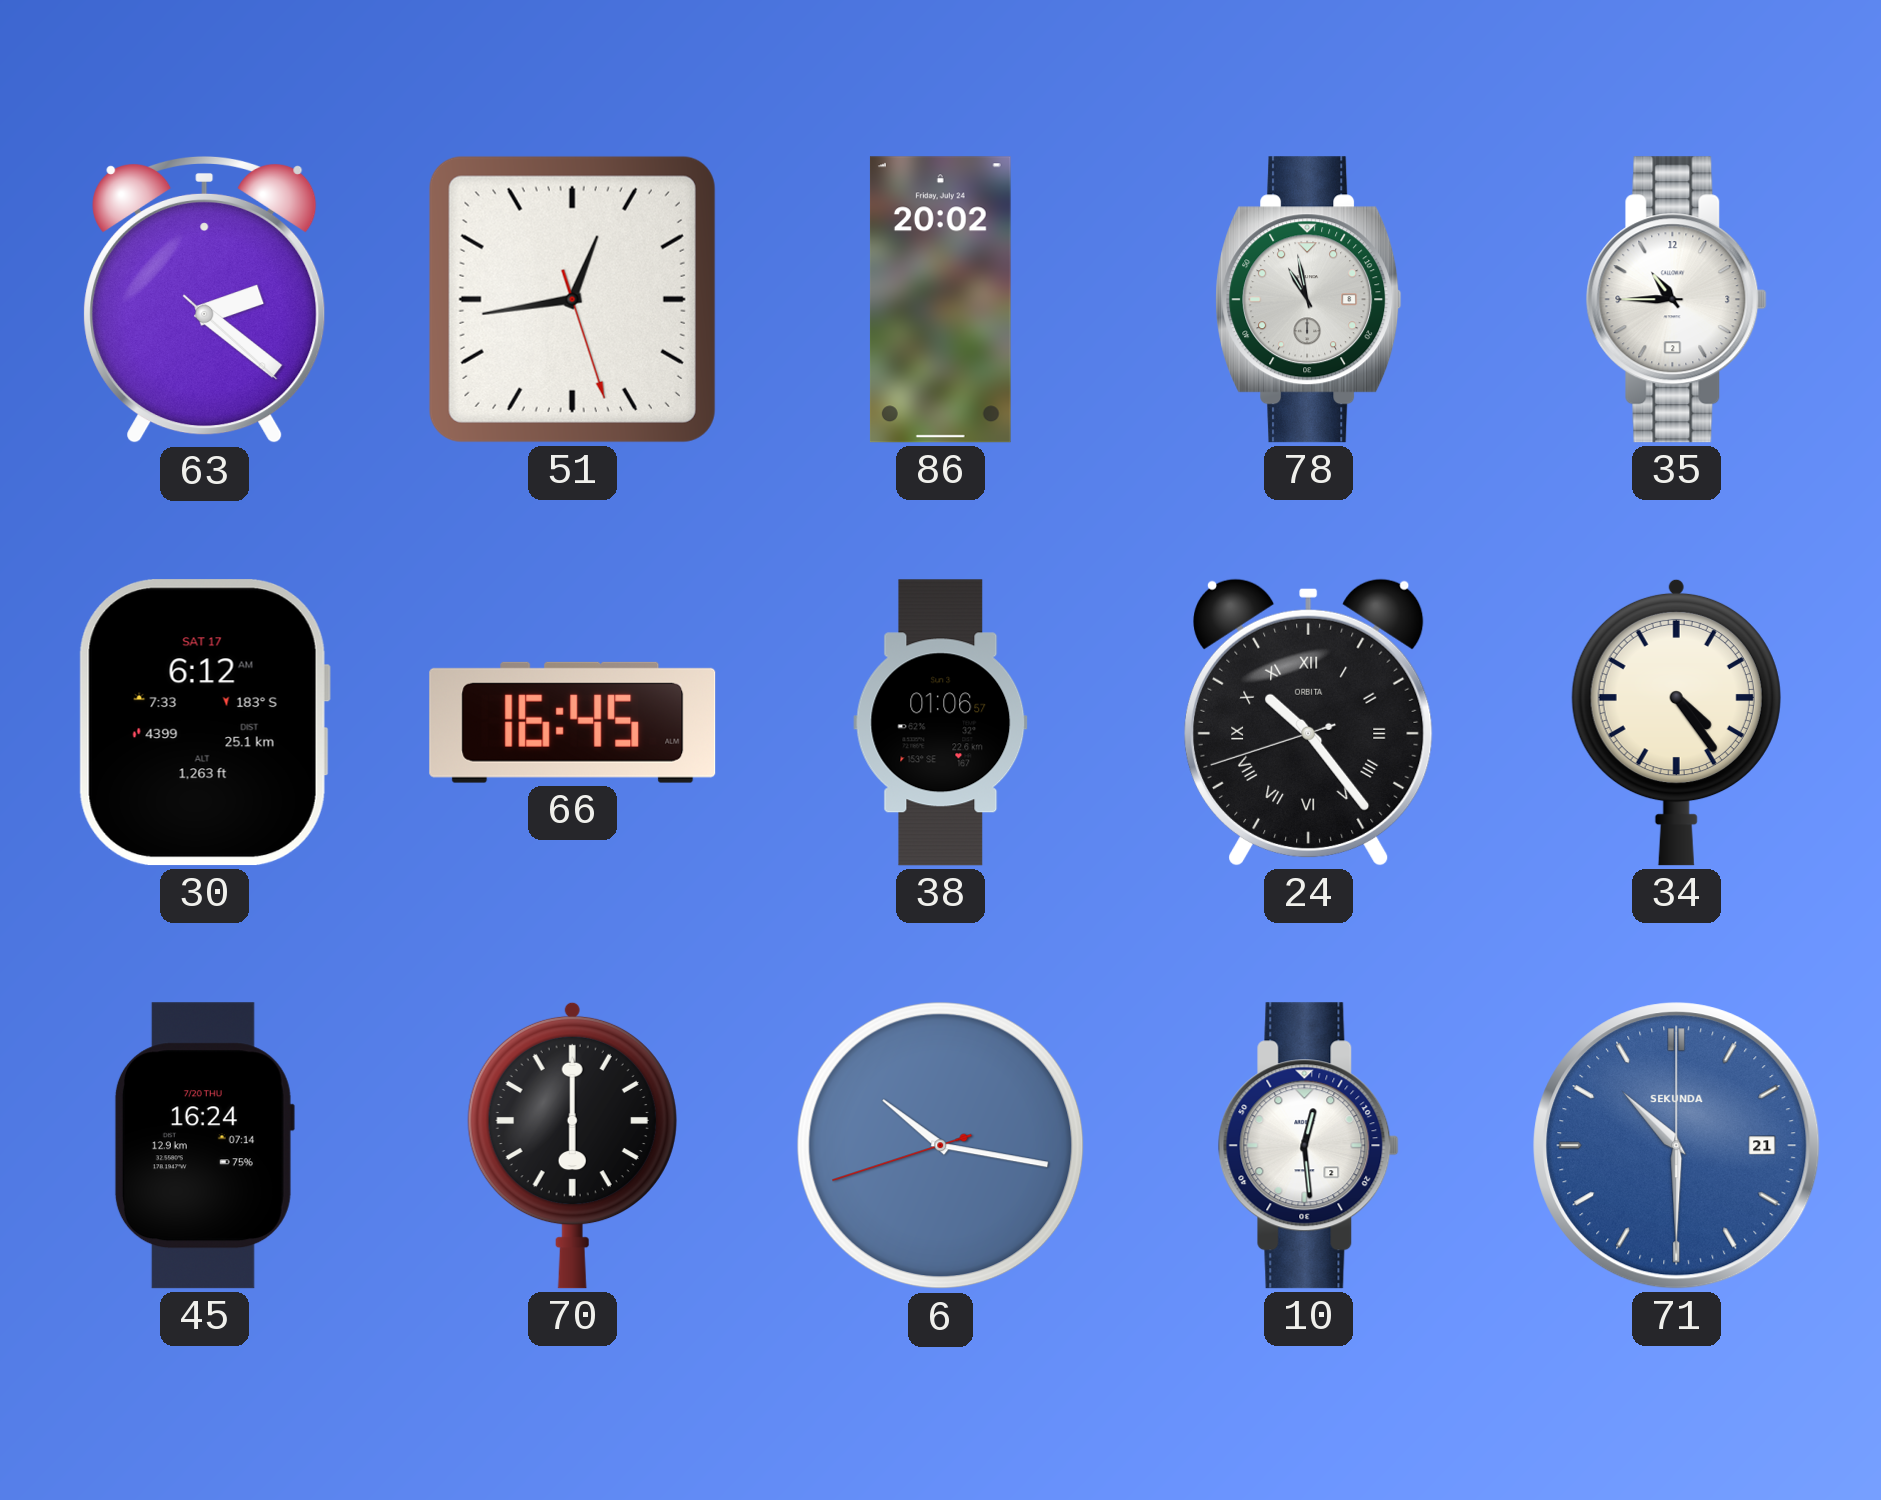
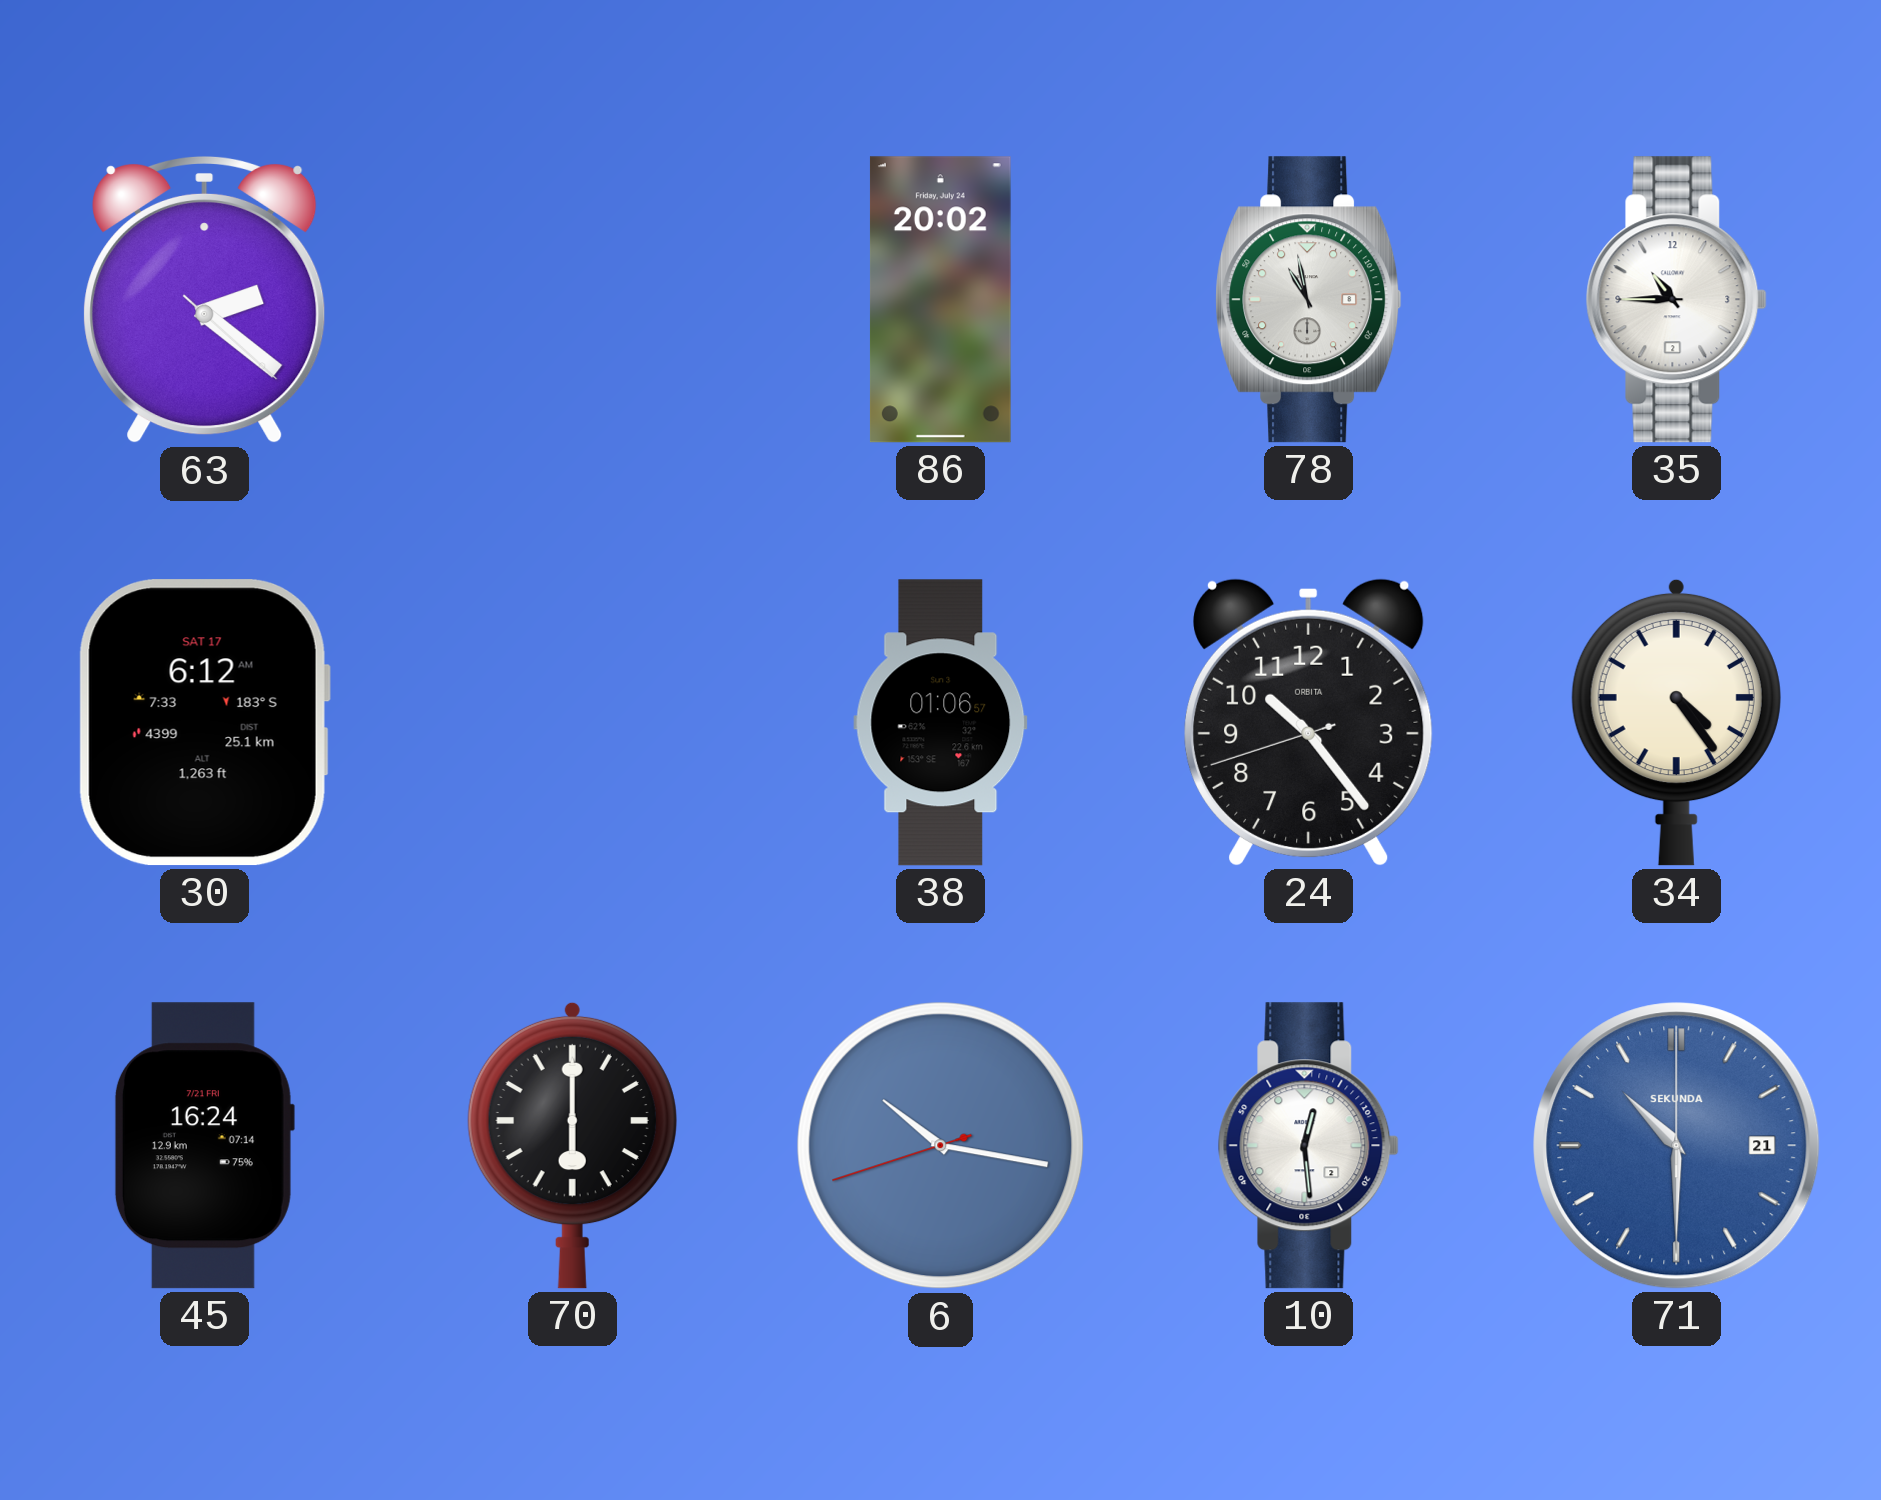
51: 12:43 -> none (572, 299)
66: 16:45 -> none (573, 722)
24 numerals: Roman -> Arabic (1309, 722)
45 date: 7/20 THU -> 7/21 FRI (204, 1146)
